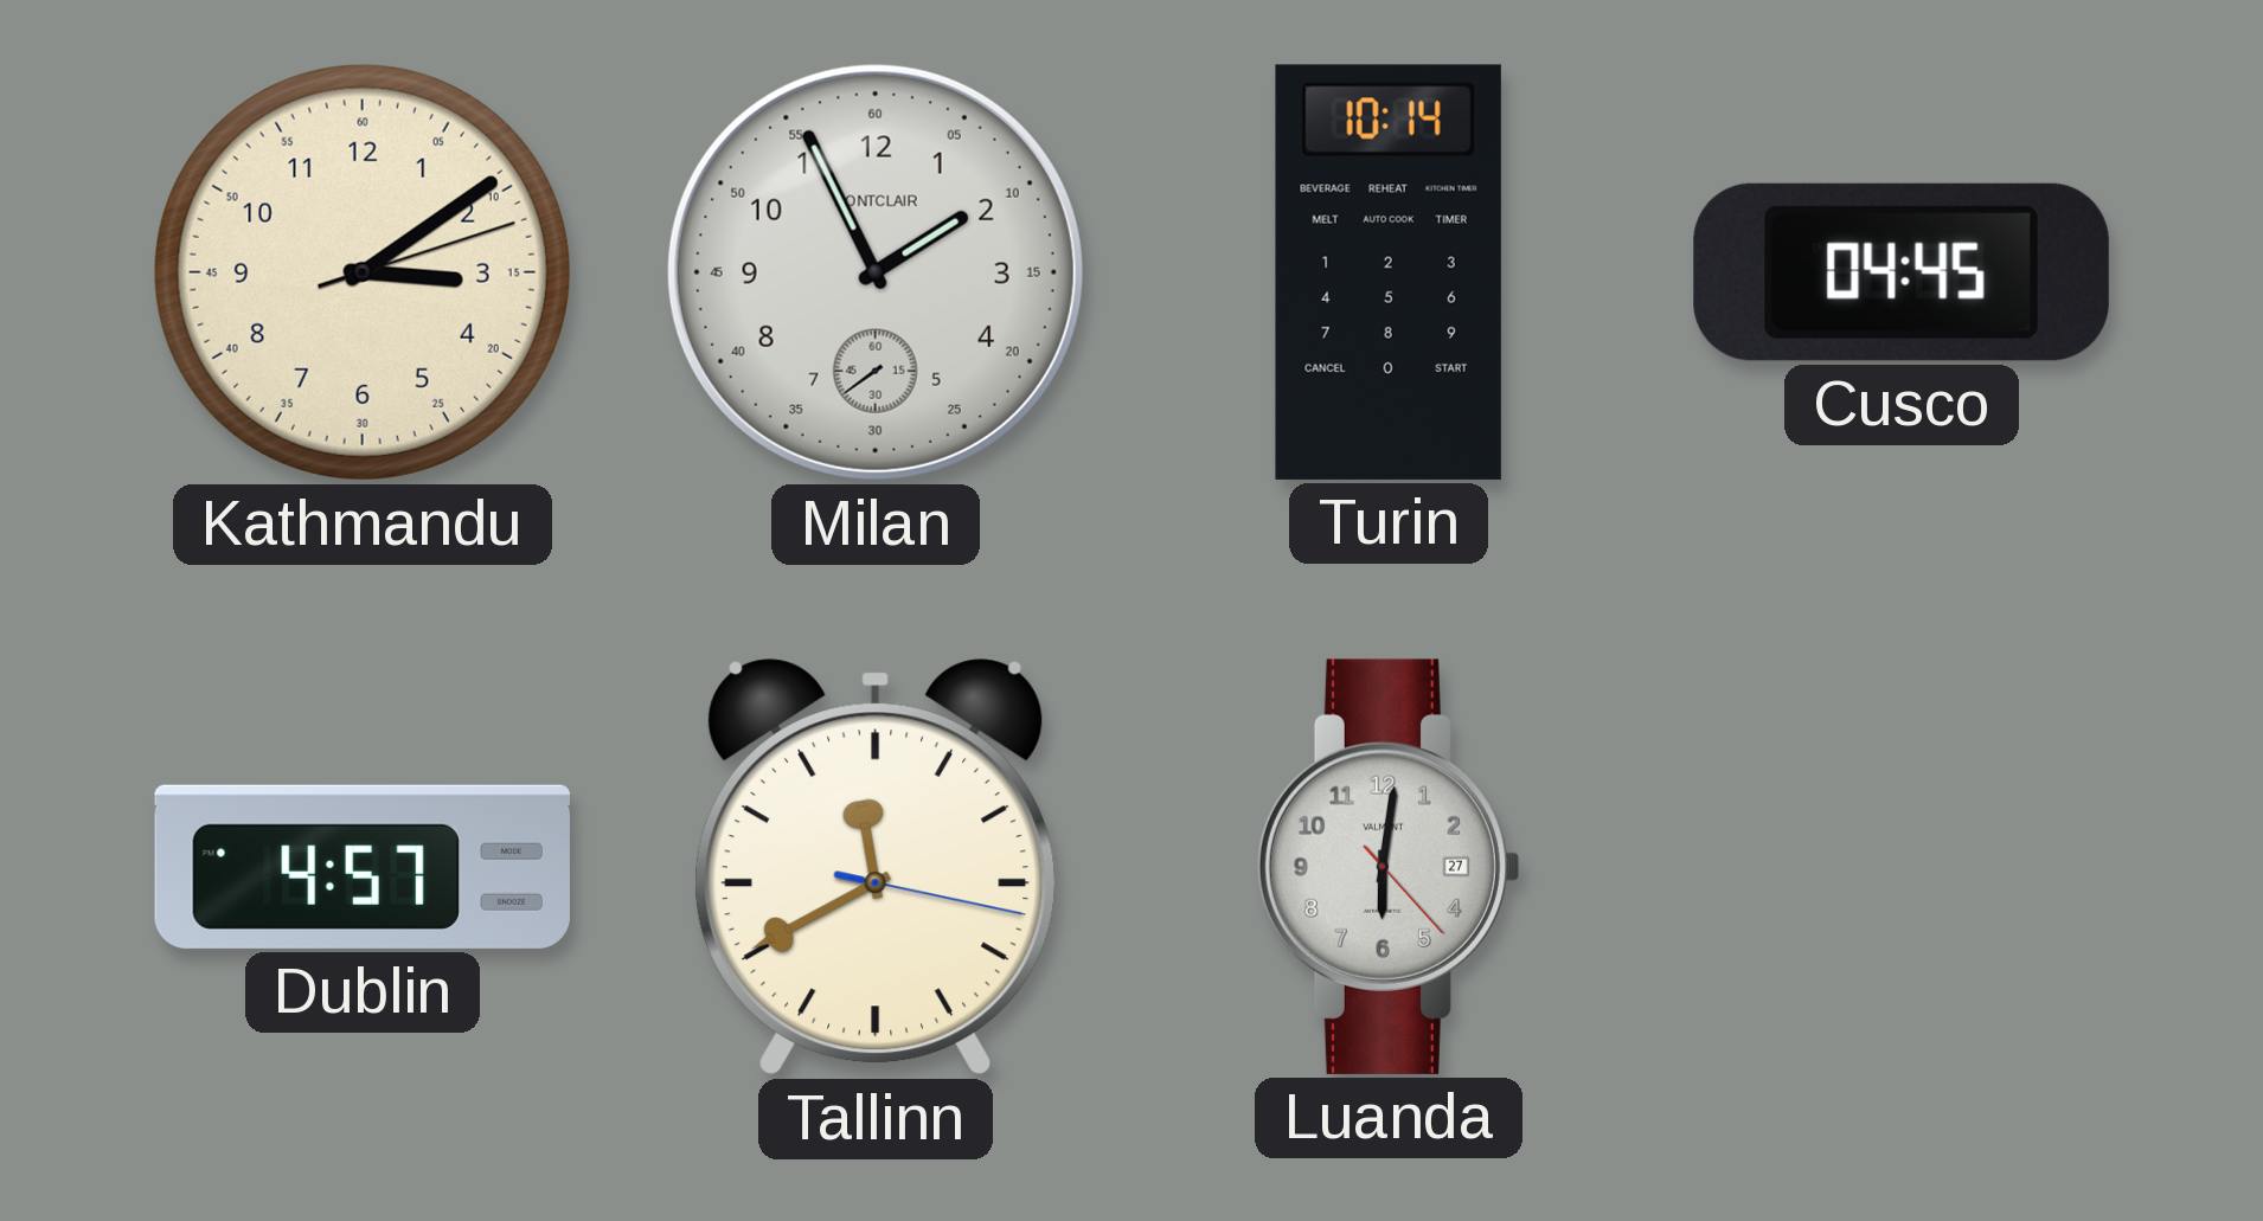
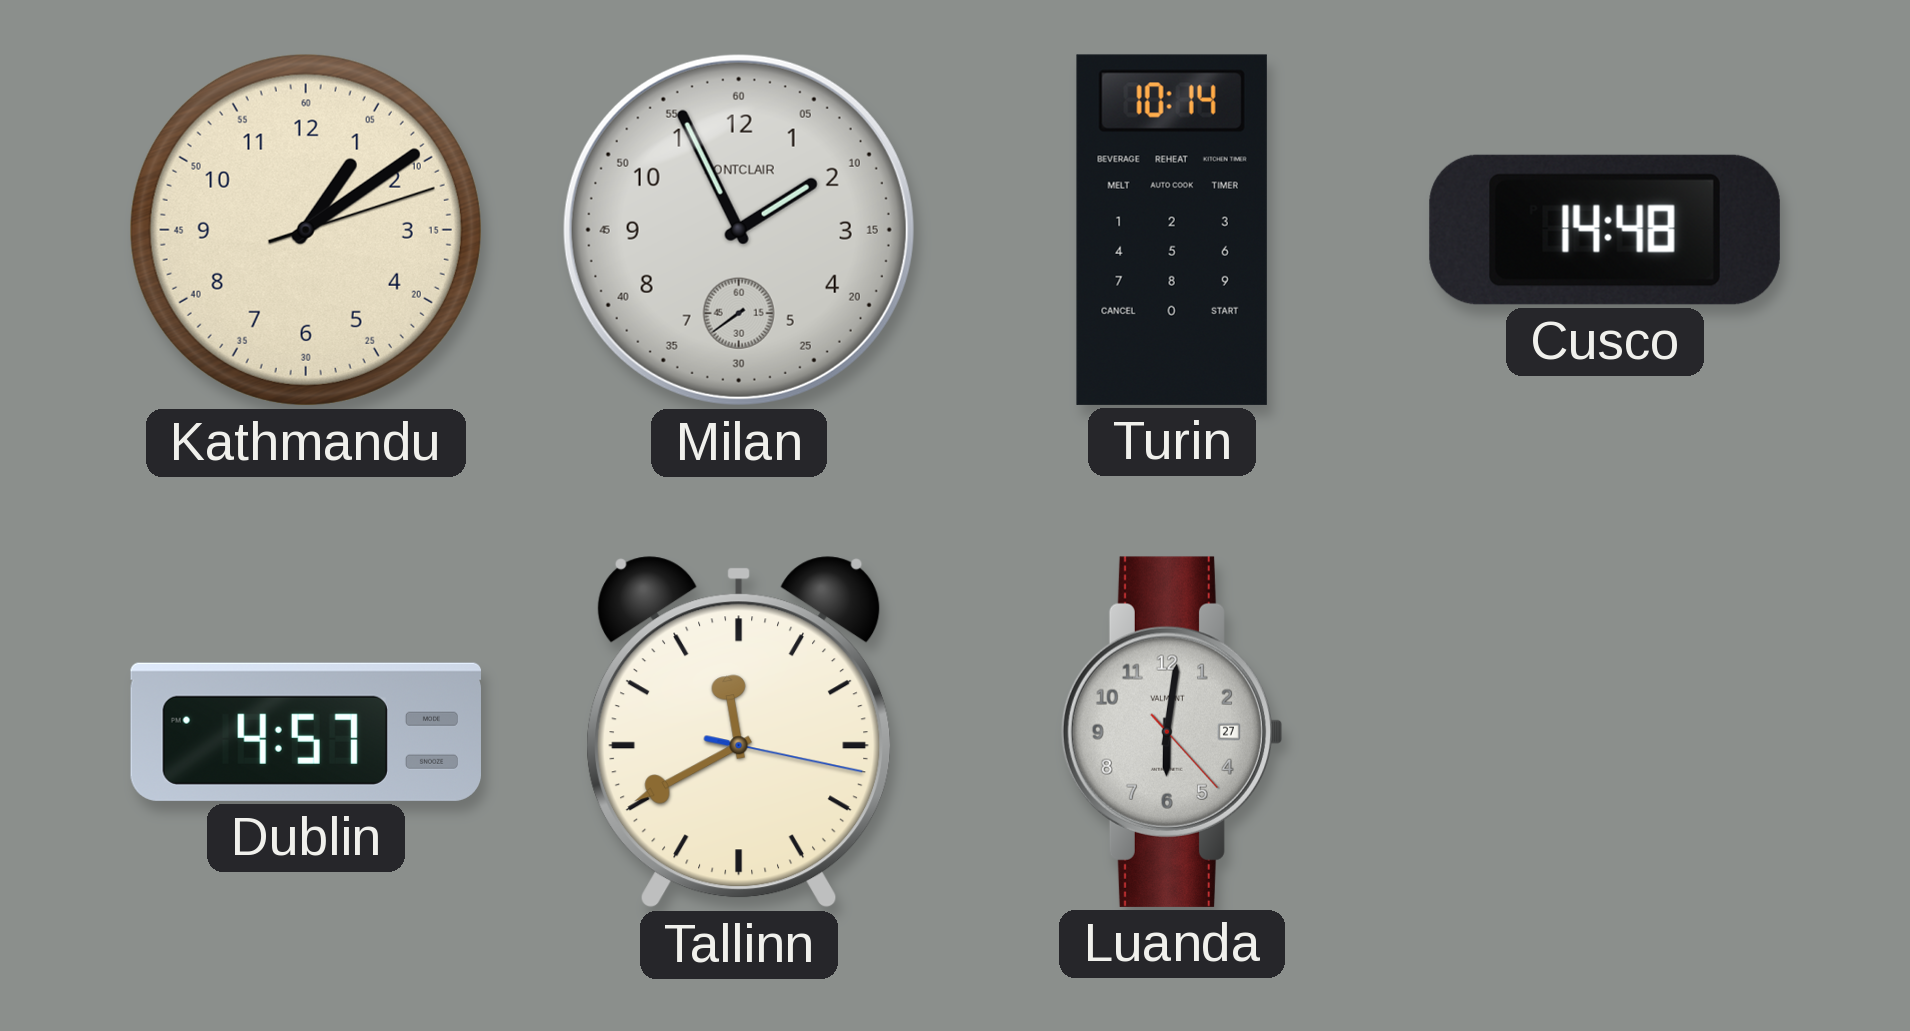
Kathmandu: 3:09 -> 1:09 (306, 230)
Cusco: 04:45 -> 14:48 (1605, 230)
